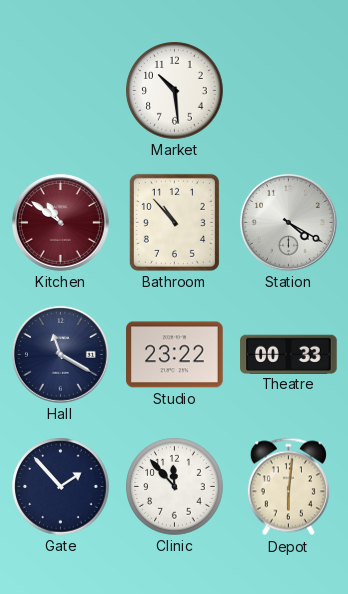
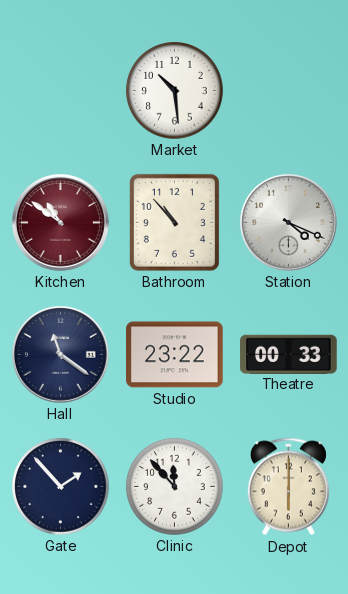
Station: 4:20 -> 4:19 (288, 222)
Hall: 11:20 -> 11:21 (60, 354)
Depot: 6:01 -> 6:00 (288, 487)
